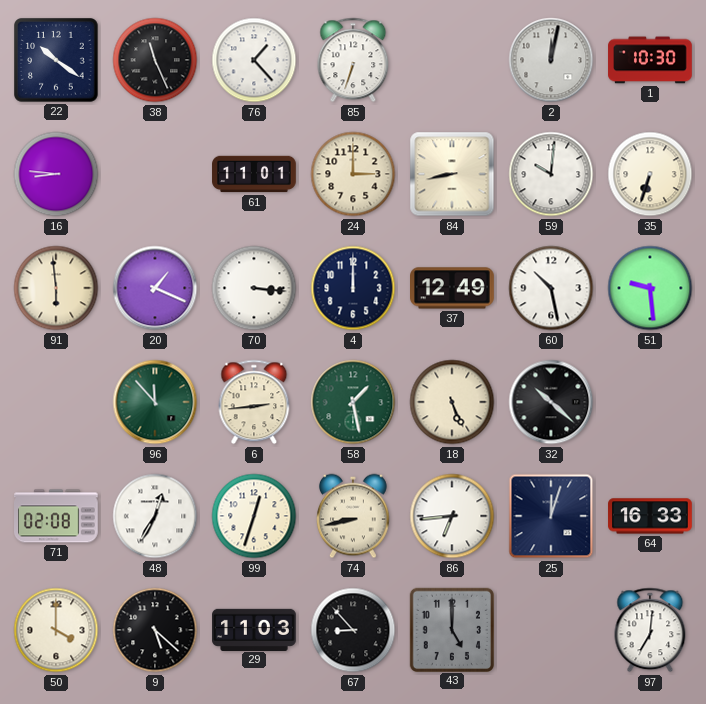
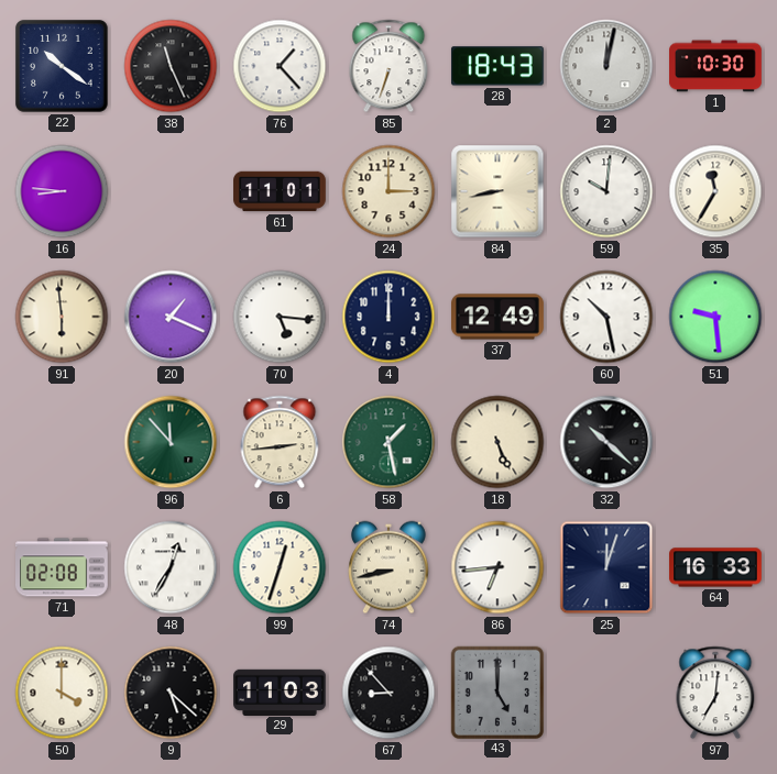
28: none -> 18:43 (497, 66)
35: 6:33 -> 11:35 (715, 191)
70: 3:16 -> 5:16 (280, 317)
